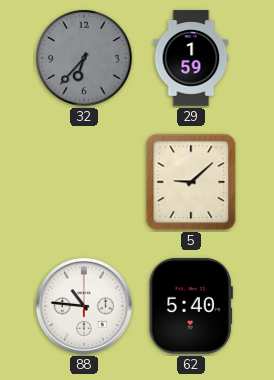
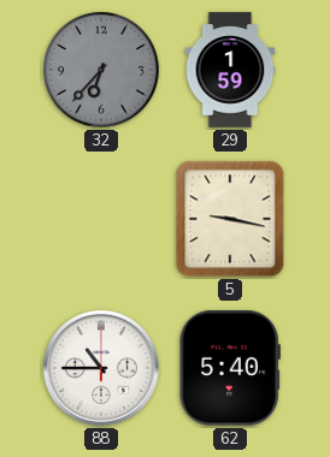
5: 9:08 -> 9:17 (230, 219)
88: 10:46 -> 10:45 (101, 368)
